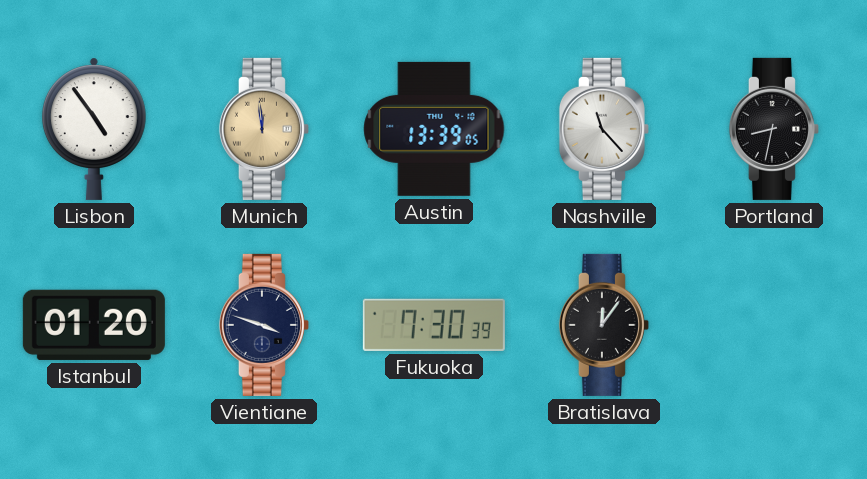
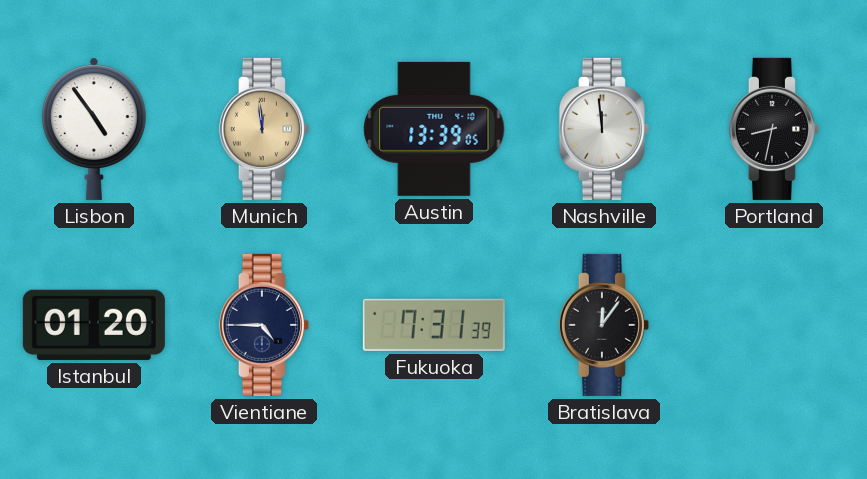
Nashville: 11:23 -> 11:59 (604, 129)
Vientiane: 3:48 -> 4:45 (264, 325)
Fukuoka: 7:30 -> 7:31 (434, 325)
